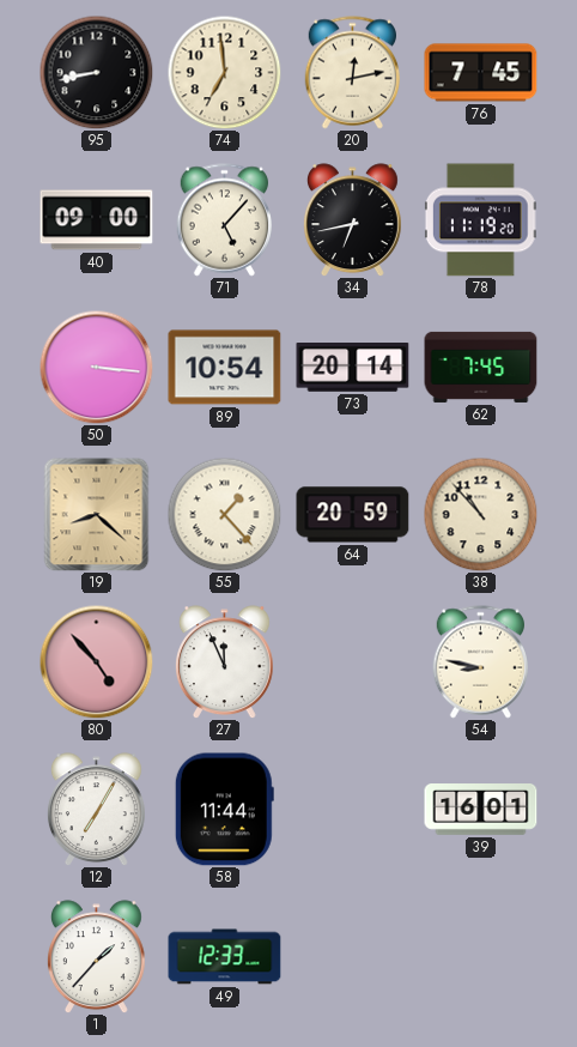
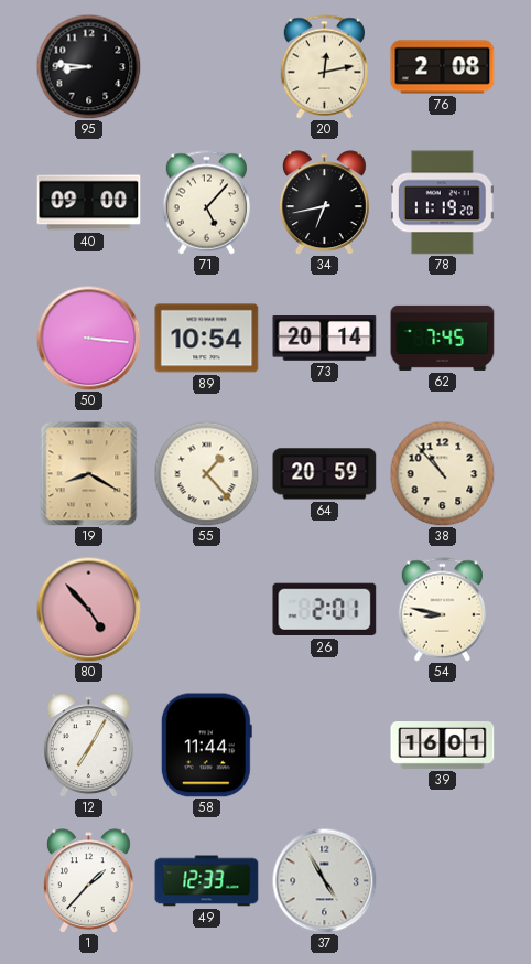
95: 8:43 -> 8:46 (88, 66)
74: 6:59 -> none (224, 72)
76: 7:45 -> 2:08 (443, 67)
19: 8:22 -> 8:20 (89, 473)
27: 11:56 -> none (224, 662)
26: none -> 2:01 (325, 610)
37: none -> 4:55 (324, 880)
